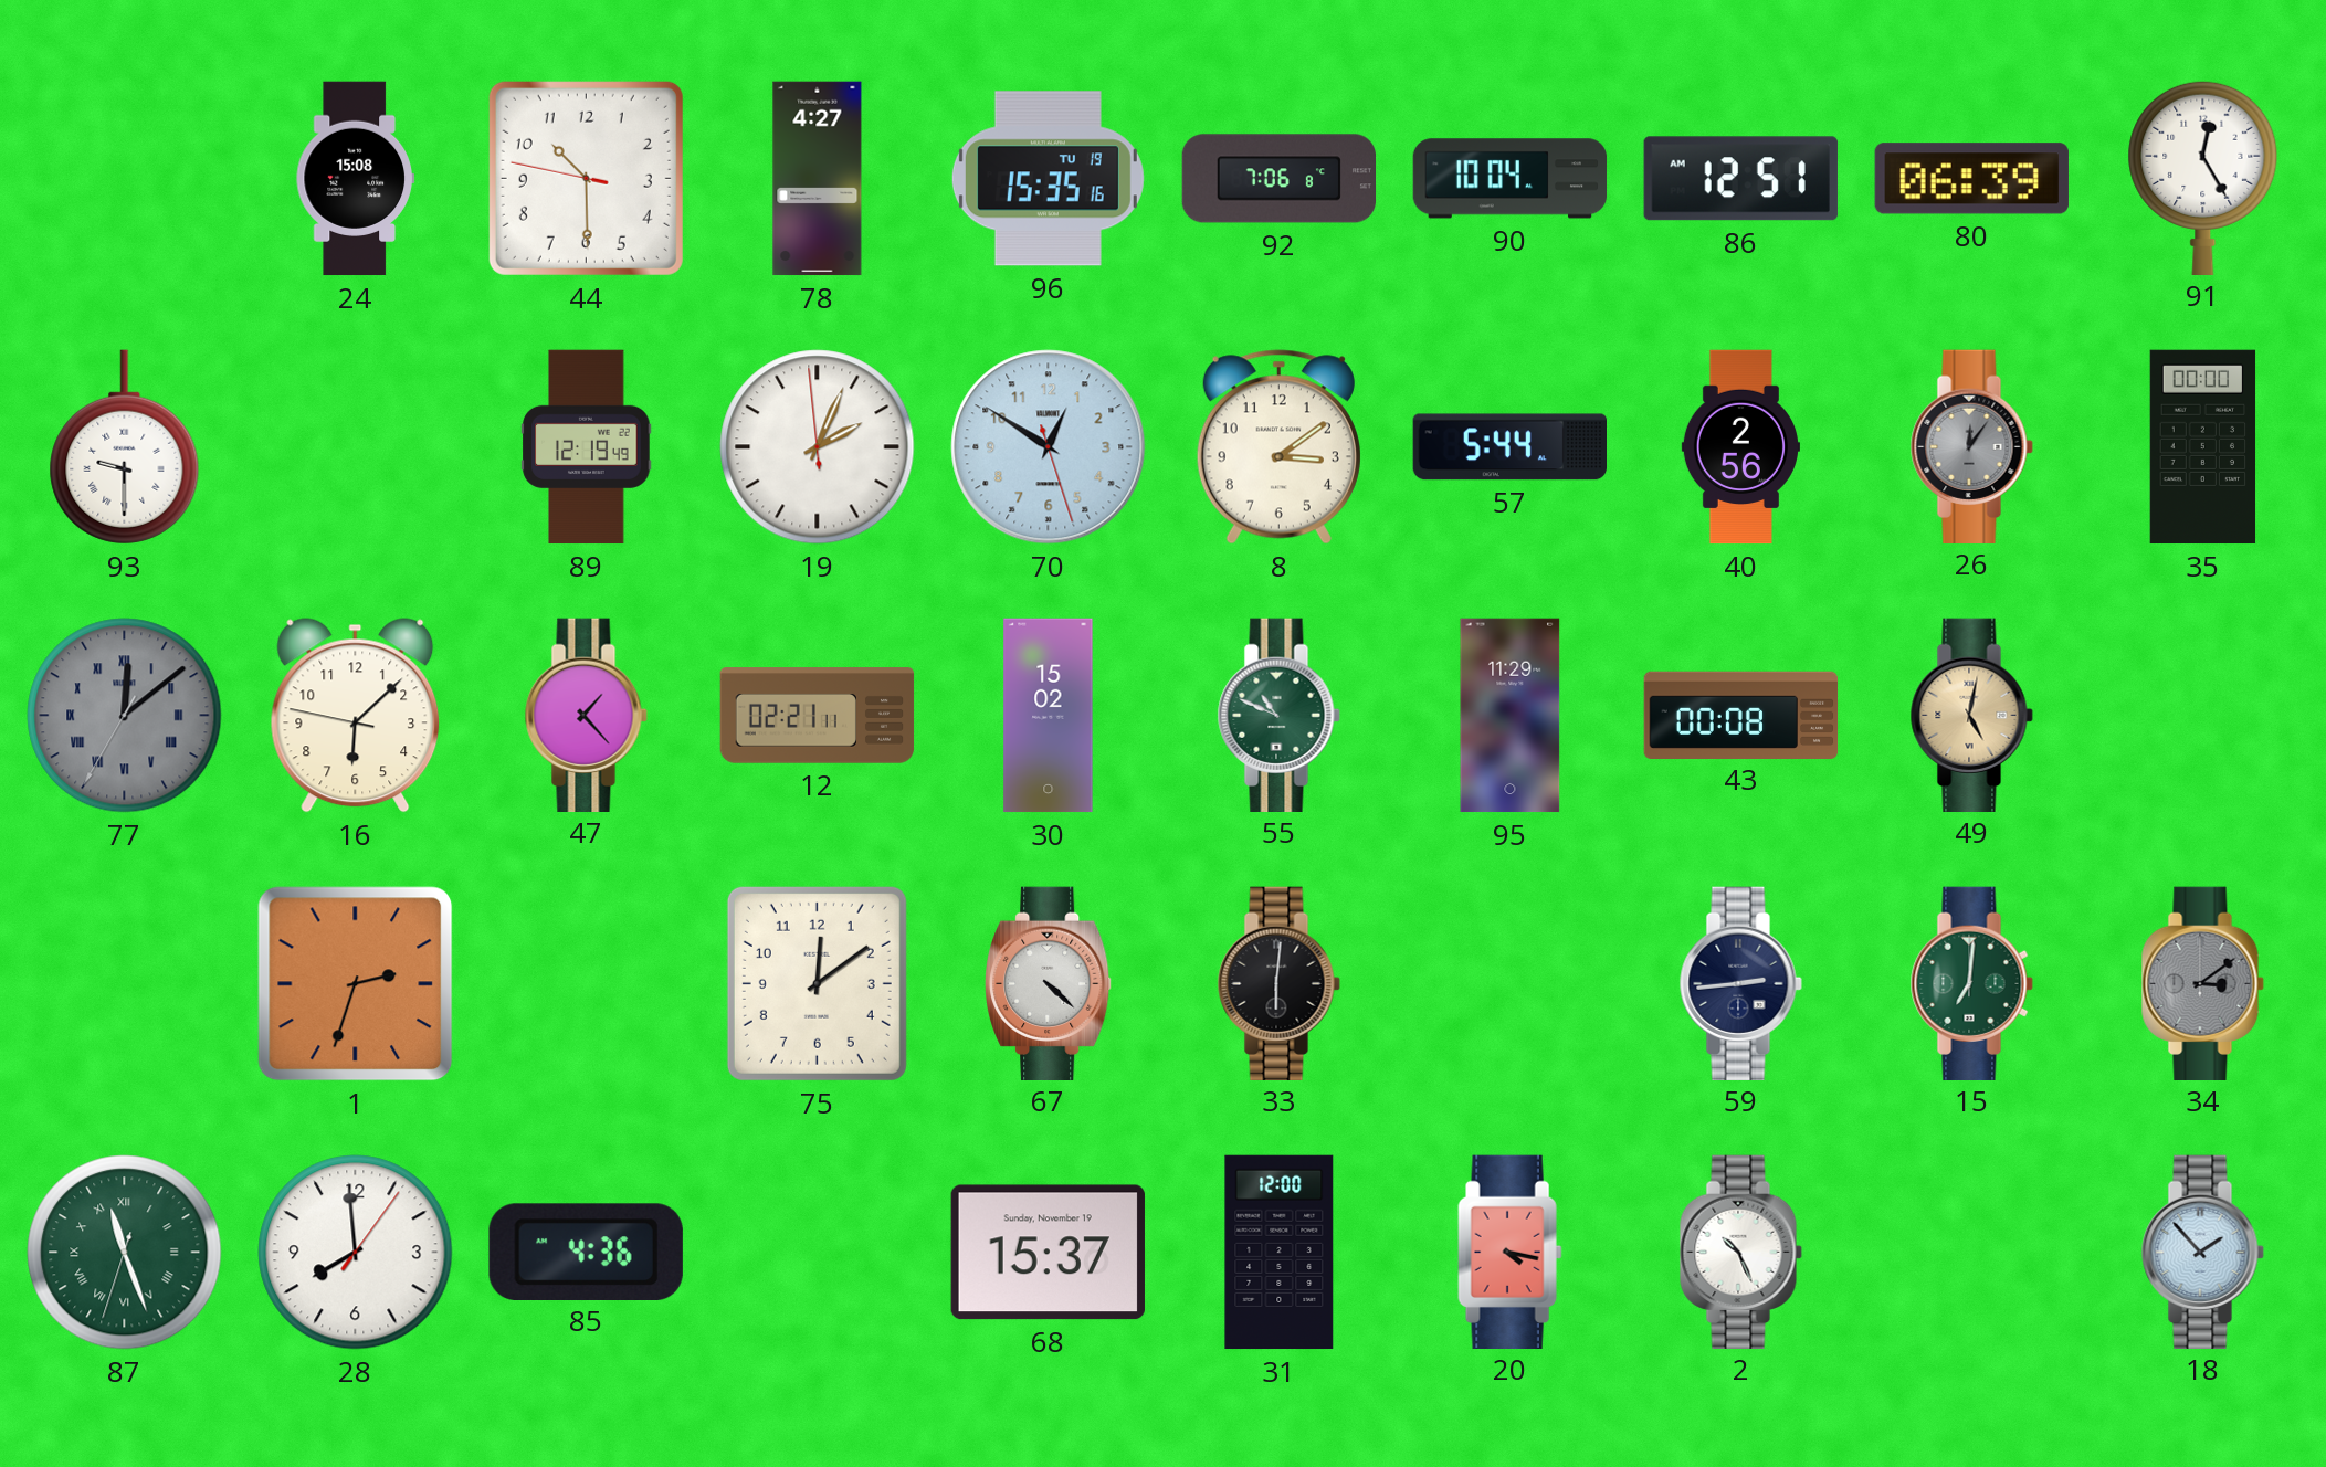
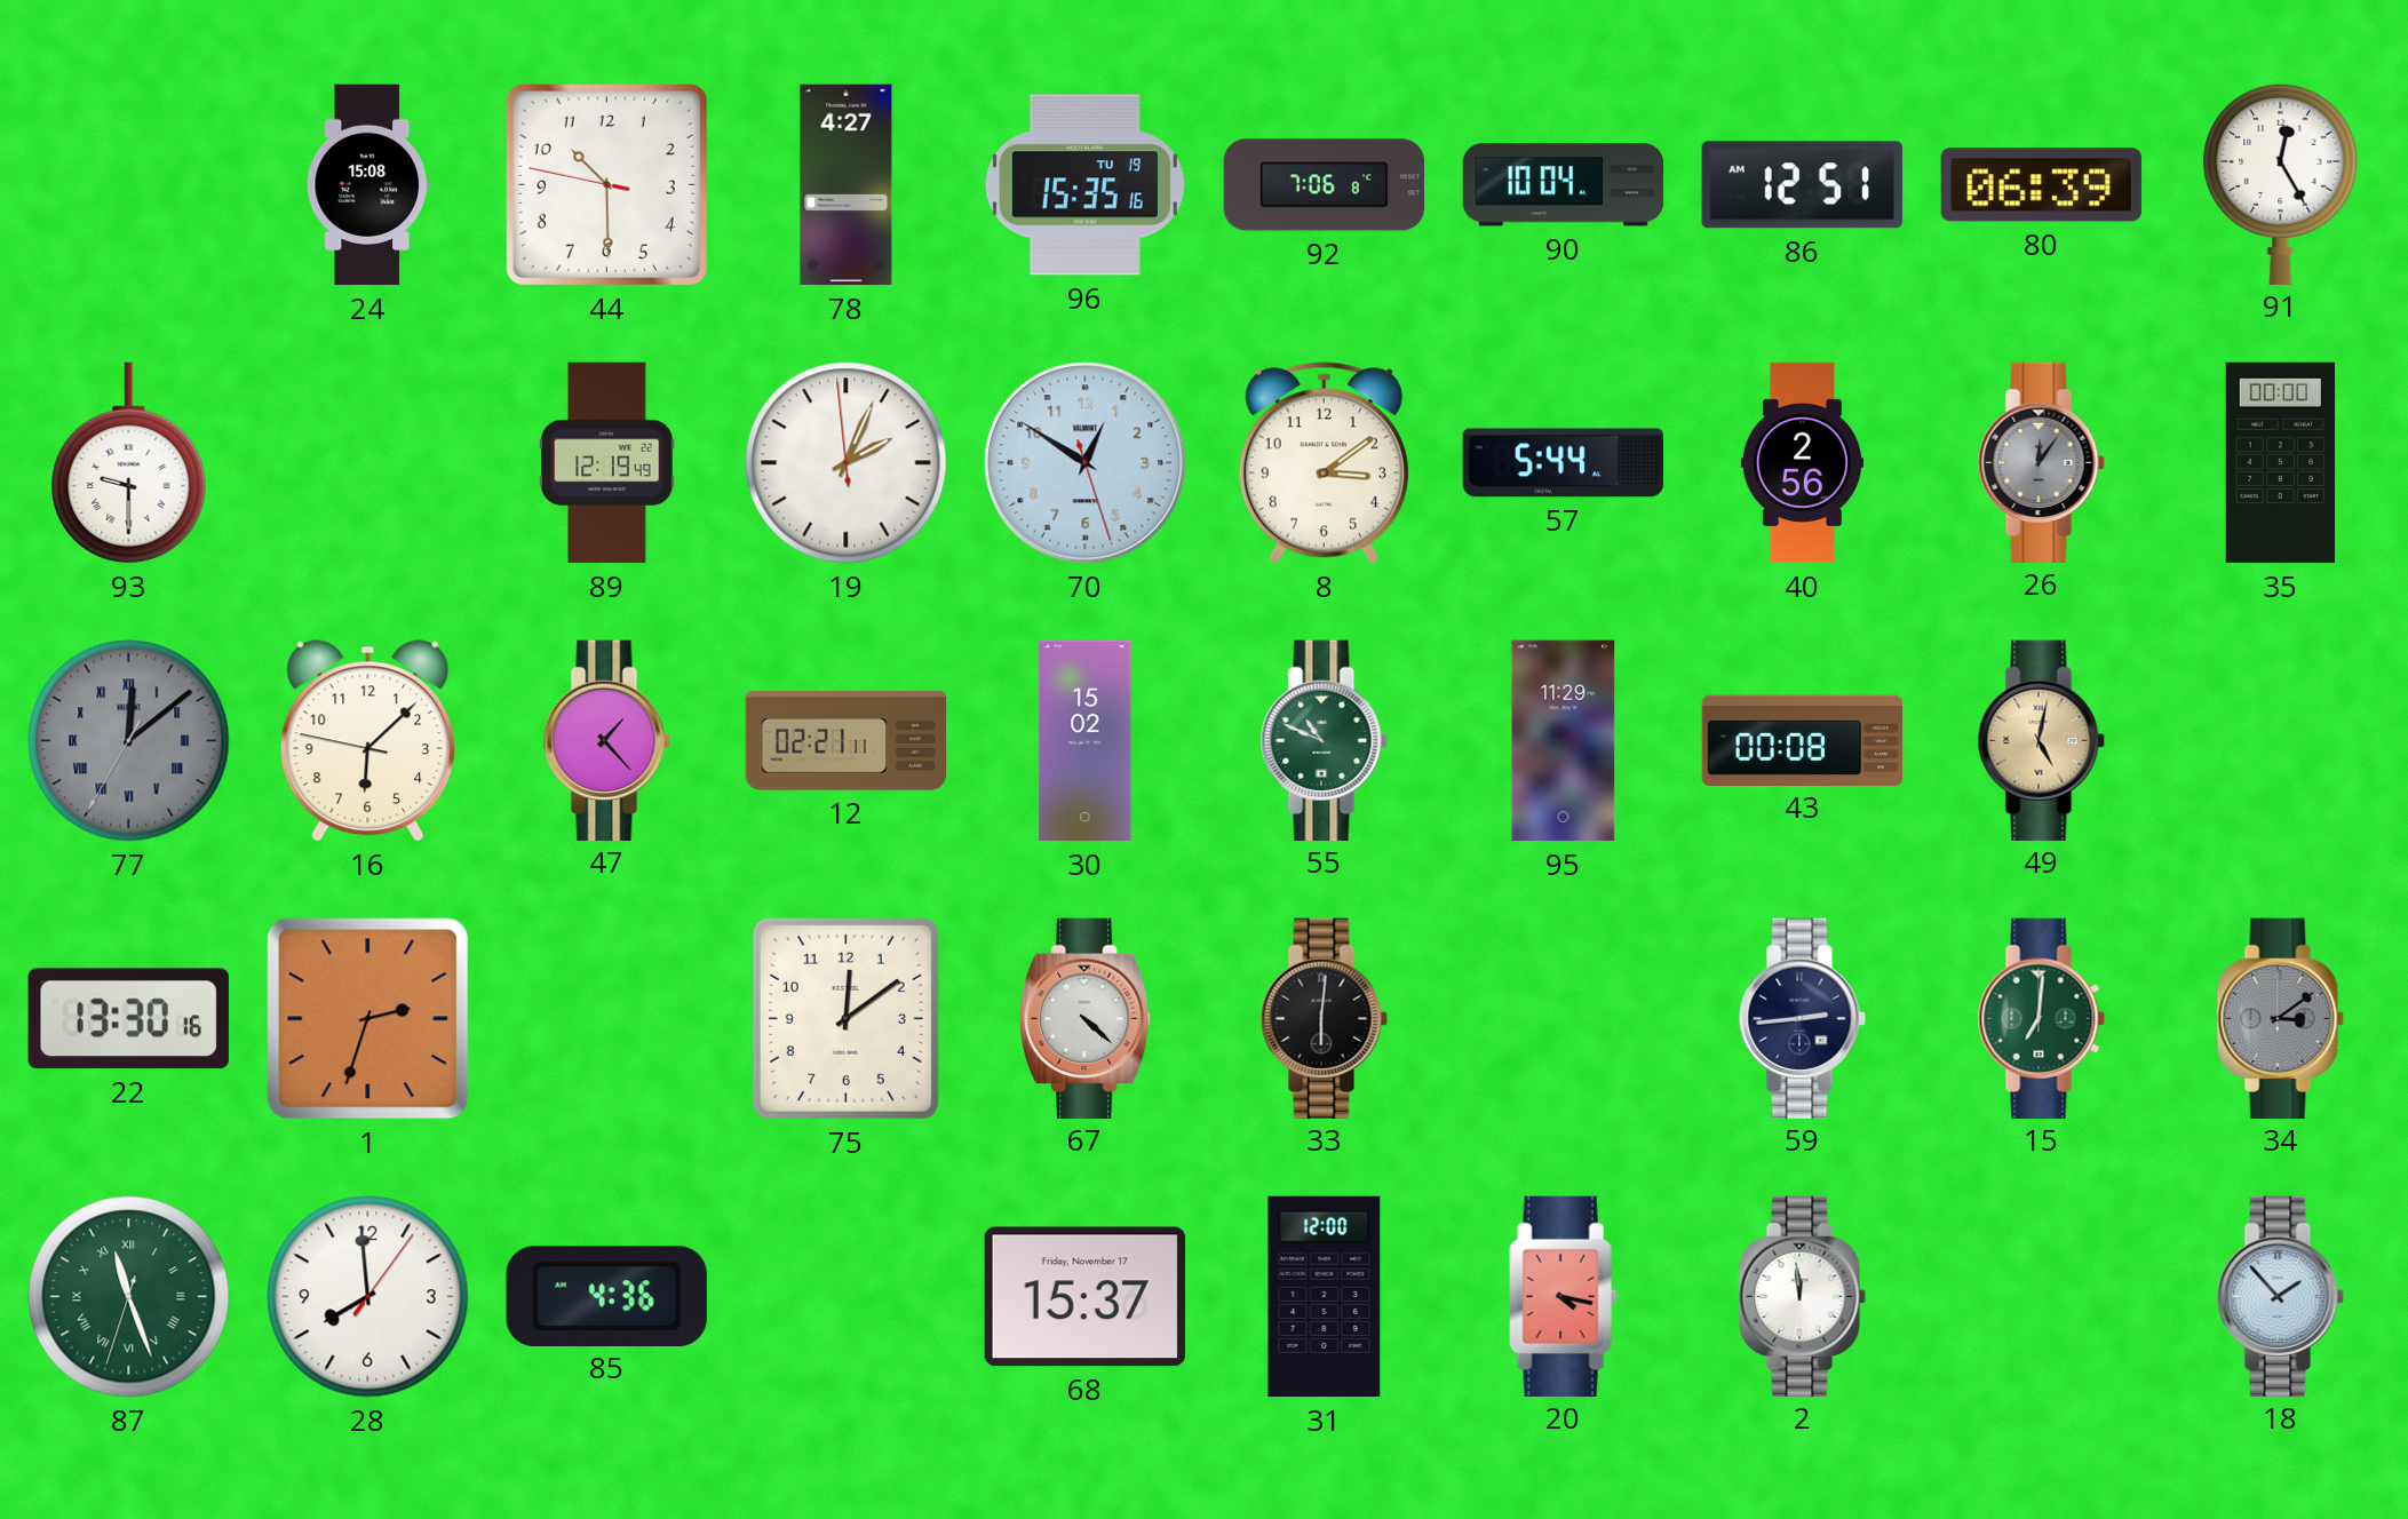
22: none -> 13:30 (128, 1019)
68 date: Sunday, November 19 -> Friday, November 17 (1084, 1297)
2: 10:26 -> 11:59 (1802, 1296)
